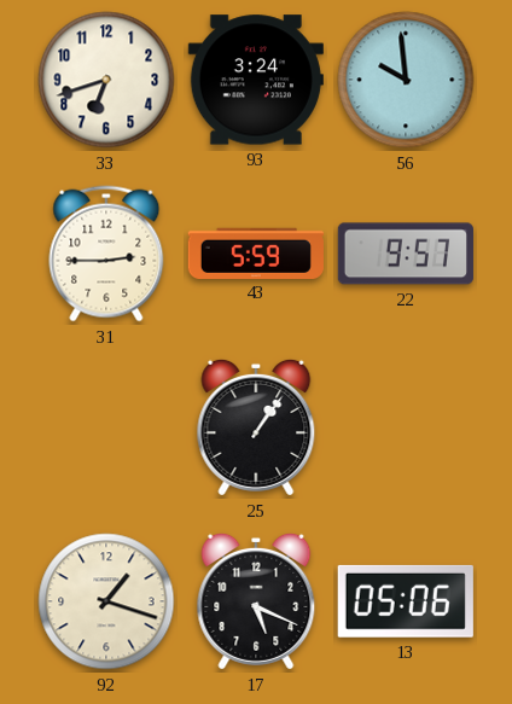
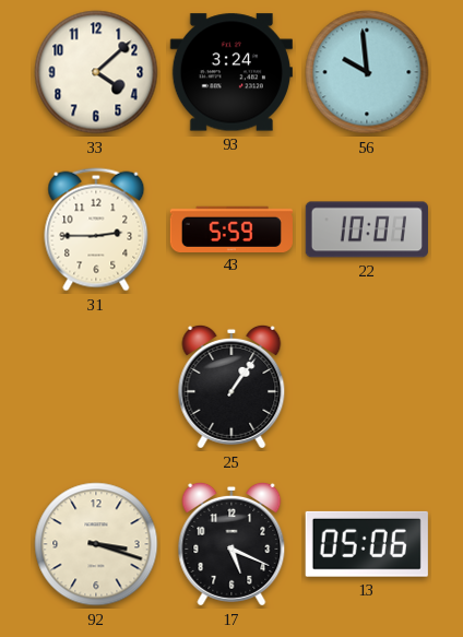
33: 6:42 -> 4:08 (96, 72)
22: 9:57 -> 10:01 (367, 229)
92: 1:18 -> 3:18 (96, 544)
